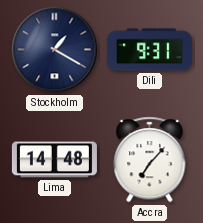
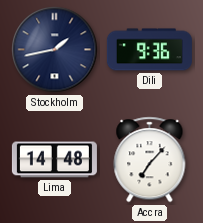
Stockholm: 1:20 -> 1:43 (55, 50)
Dili: 9:31 -> 9:36 (149, 50)
